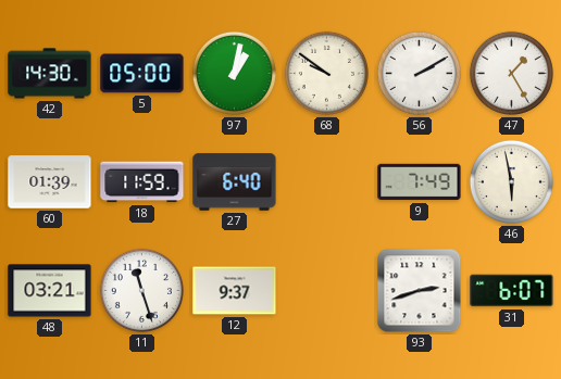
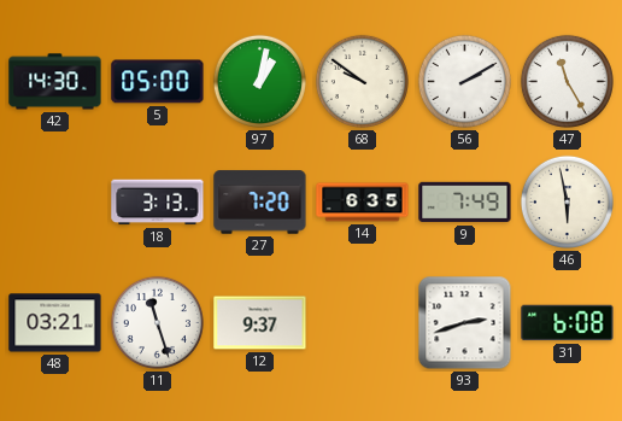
47: 1:25 -> 11:25 (567, 81)
60: 01:39 -> none (50, 182)
18: 11:59 -> 3:13 (158, 203)
27: 6:40 -> 7:20 (260, 203)
14: none -> 6:35 (363, 203)
31: 6:07 -> 6:08 (568, 323)
